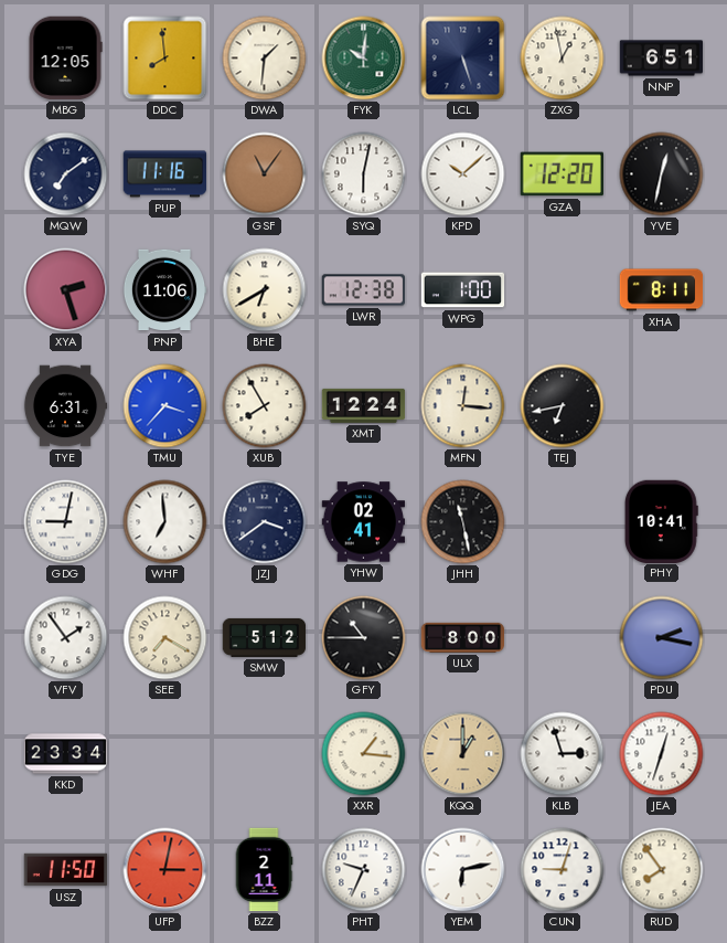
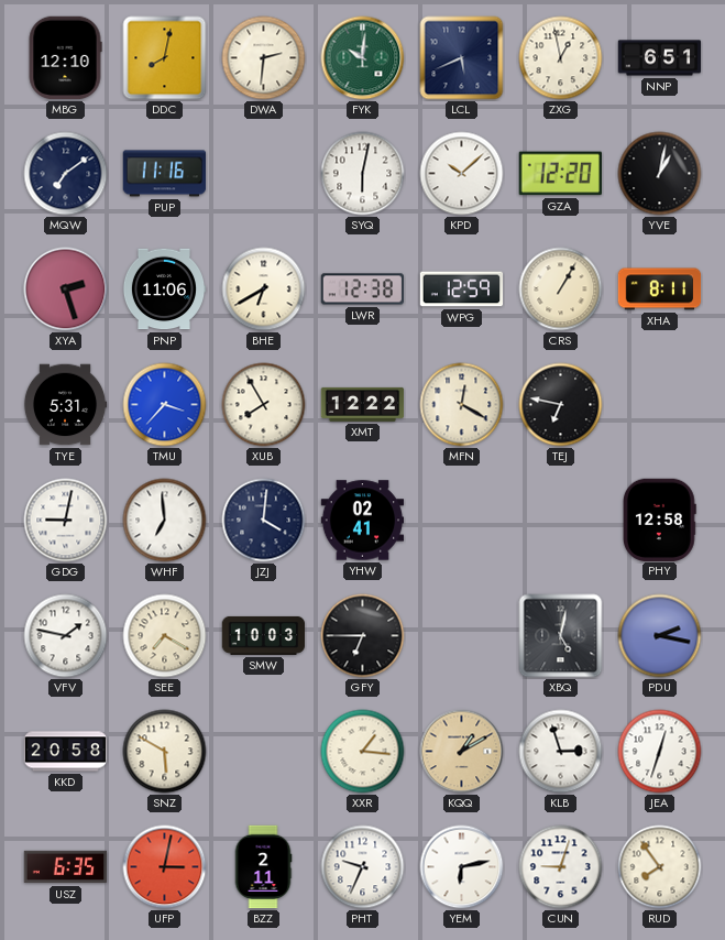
MBG: 12:05 -> 12:10 (65, 58)
DDC: 7:59 -> 8:02 (165, 58)
DWA: 1:31 -> 2:31 (264, 58)
LCL: 5:27 -> 5:41 (462, 58)
GSF: 11:06 -> none (265, 174)
YVE: 12:32 -> 1:02 (660, 174)
WPG: 1:00 -> 12:59 (462, 289)
CRS: none -> 1:05 (561, 289)
TYE: 6:31 -> 5:31 (65, 405)
XMT: 12:24 -> 12:22 (363, 404)
MFN: 12:16 -> 12:20 (462, 405)
TEJ: 6:43 -> 6:47 (561, 405)
JZJ: 3:39 -> 4:01 (264, 521)
JHH: 11:28 -> none (463, 522)
PHY: 10:41 -> 12:58 (659, 520)
VFV: 1:54 -> 1:47 (66, 636)
SMW: 5:12 -> 10:03 (264, 635)
GFY: 10:45 -> 6:45 (363, 636)
ULX: 8:00 -> none (463, 637)
XBQ: none -> 5:02 (561, 636)
KKD: 23:34 -> 20:58 (66, 752)
SNZ: none -> 5:50 (165, 752)
KQQ: 1:00 -> 1:10 (462, 752)
USZ: 11:50 -> 6:35 (66, 867)
